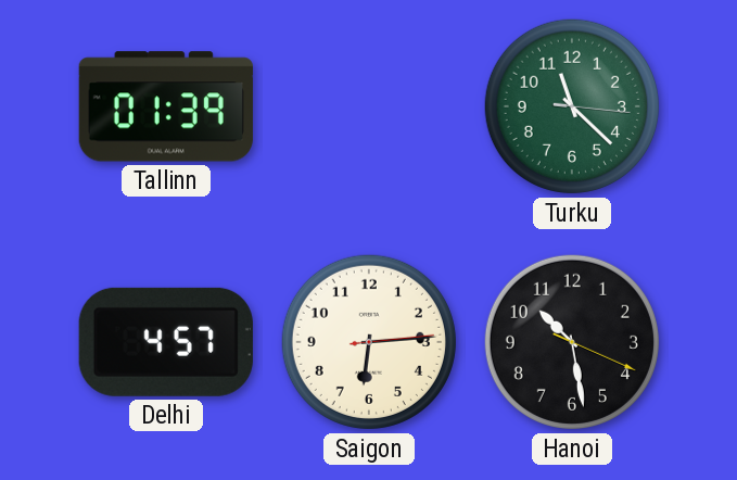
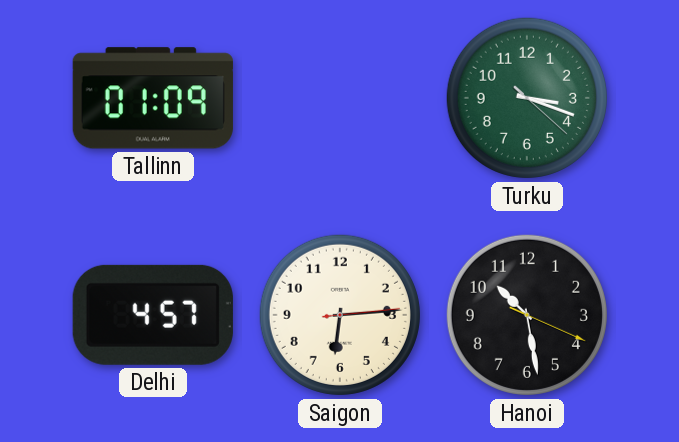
Tallinn: 01:39 -> 01:09 (153, 98)
Turku: 11:22 -> 3:18 (527, 98)
